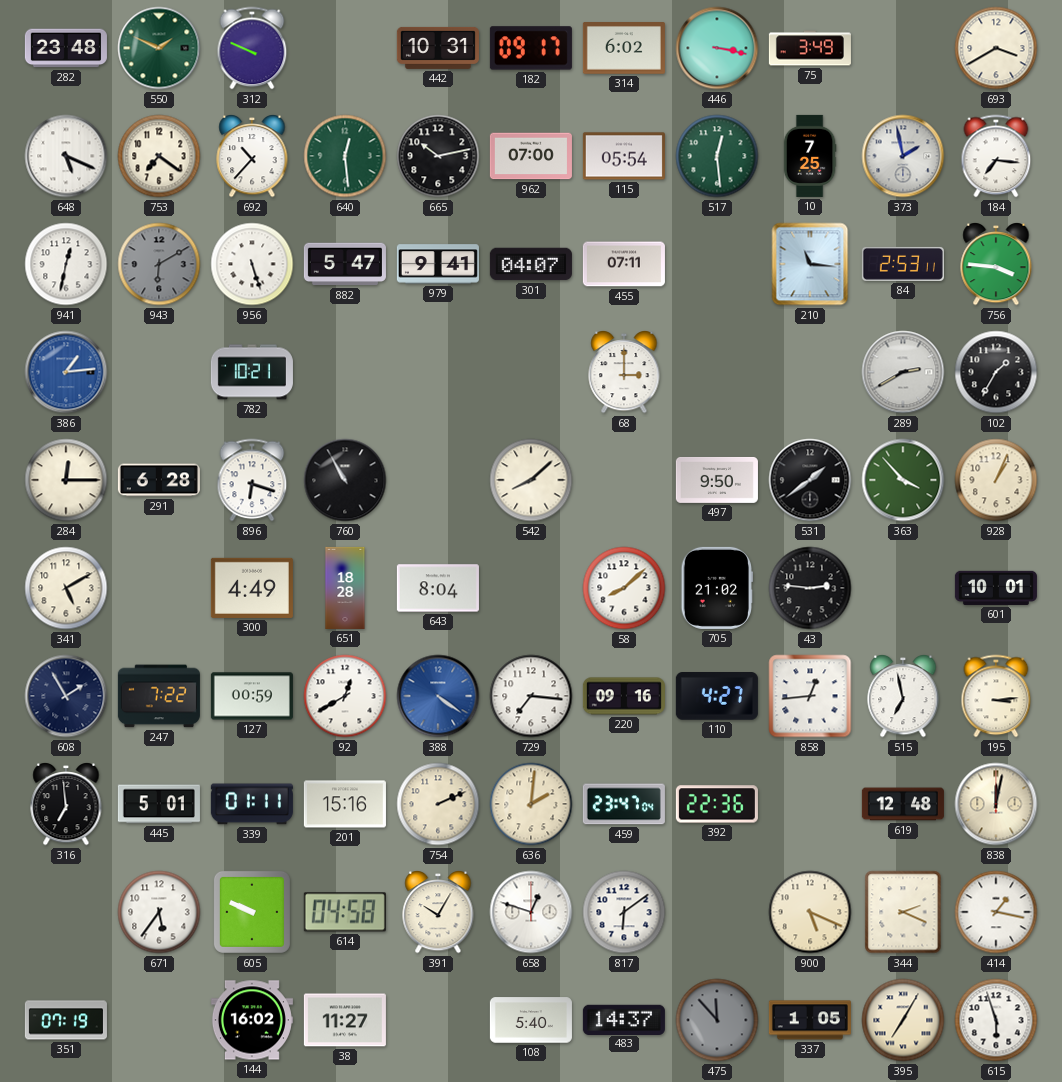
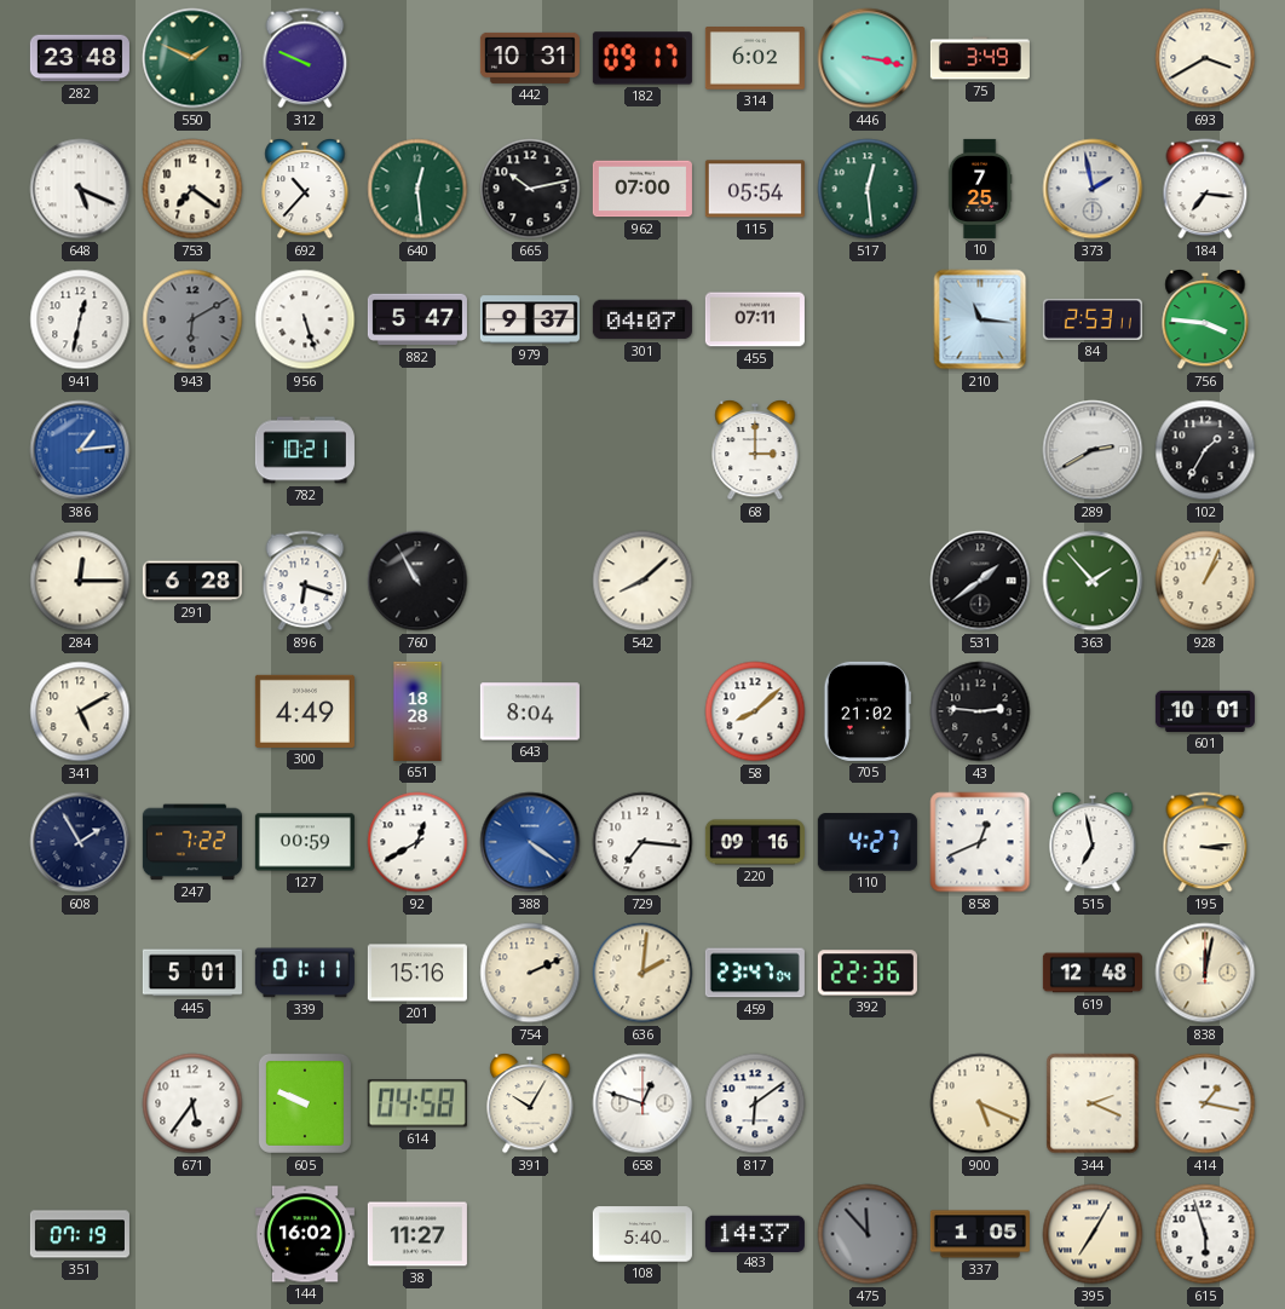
979: 9:41 -> 9:37 (530, 319)
497: 9:50 -> none (717, 480)
363: 3:53 -> 1:53 (1093, 581)
858: 12:44 -> 12:41 (980, 842)
316: 6:59 -> none (66, 804)
